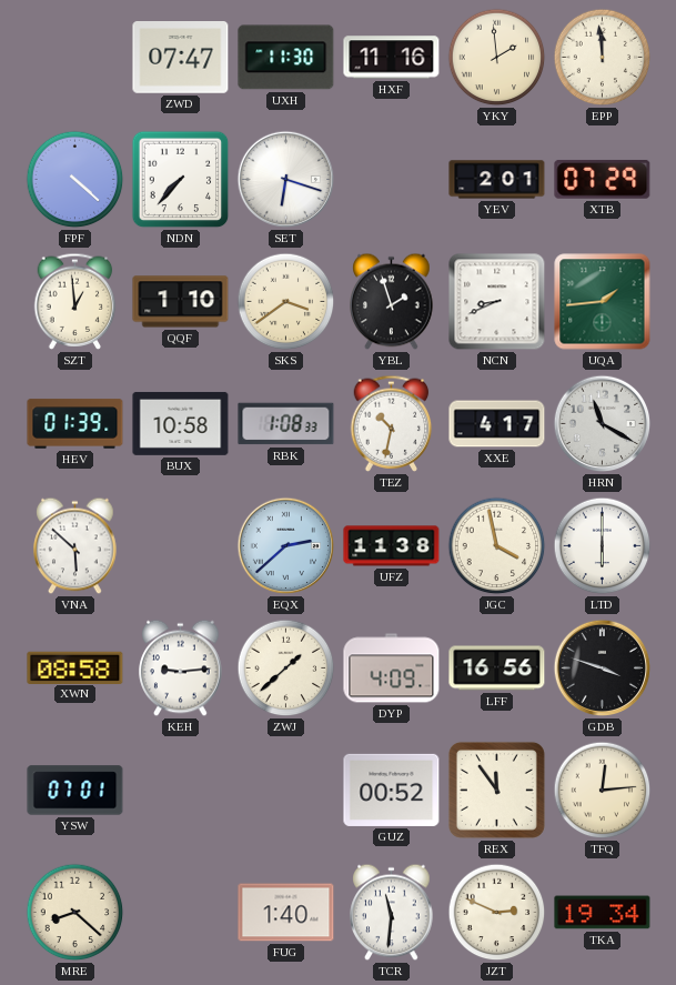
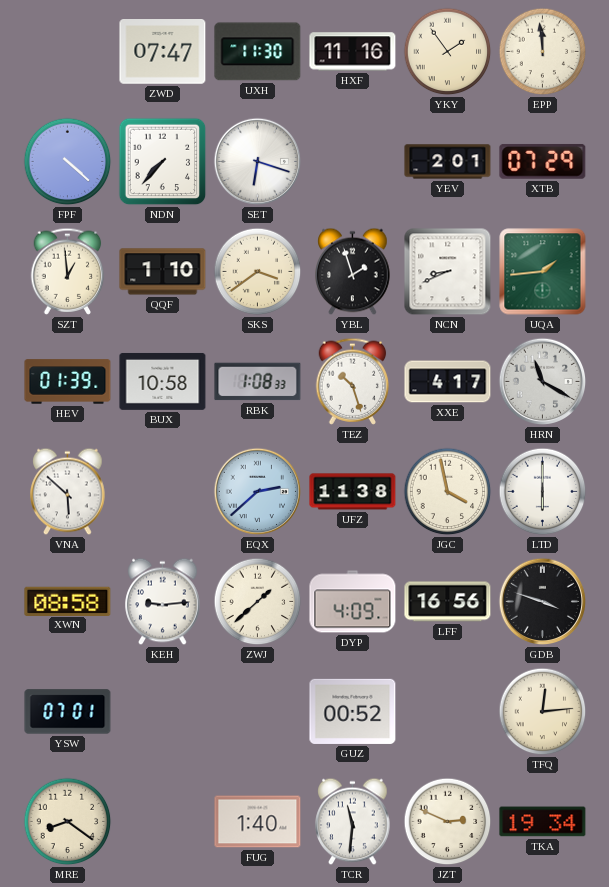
YKY: 1:59 -> 1:54 (448, 52)
TEZ: 10:32 -> 10:27 (353, 381)
REX: 11:54 -> none (496, 790)
MRE: 8:22 -> 8:21 (68, 822)
